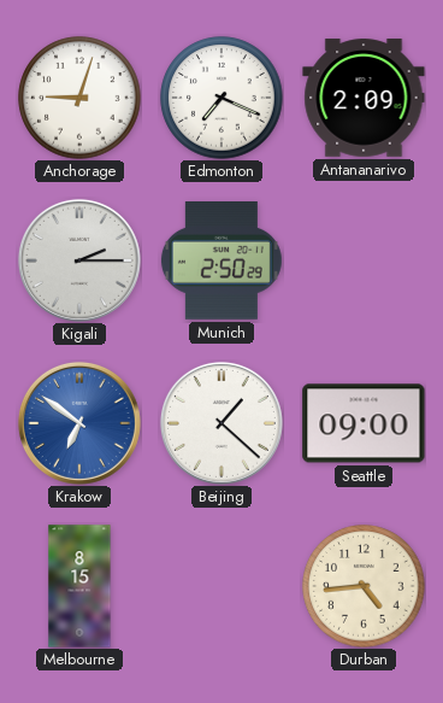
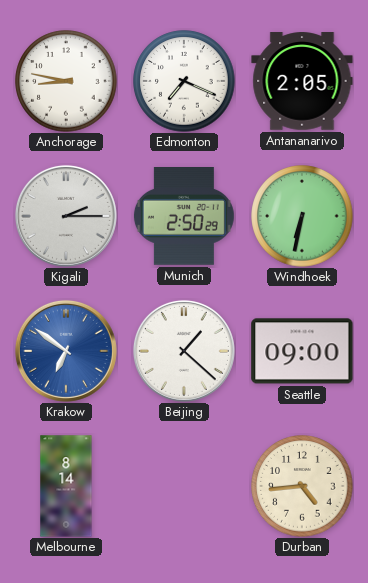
Anchorage: 9:03 -> 8:47 (66, 81)
Antananarivo: 2:09 -> 2:05 (302, 81)
Windhoek: none -> 6:32 (302, 216)
Melbourne: 8:15 -> 8:14 (66, 486)
